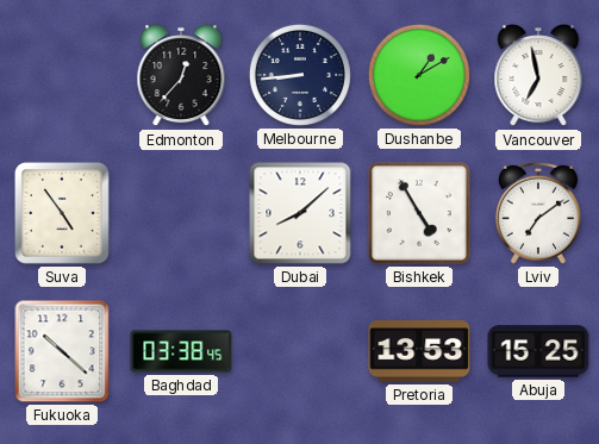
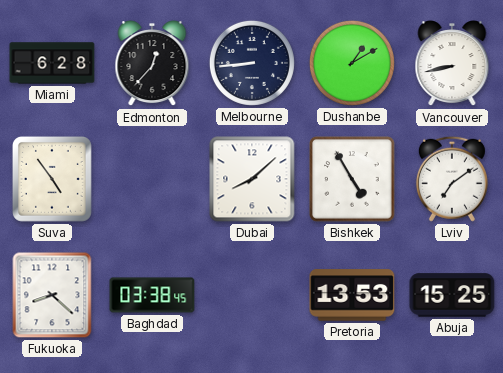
Miami: none -> 6:28 (52, 63)
Vancouver: 6:58 -> 8:43 (452, 64)
Fukuoka: 10:22 -> 8:22 (52, 295)
